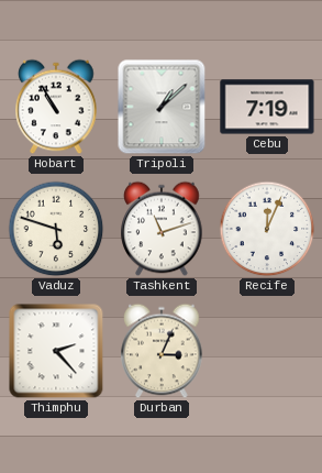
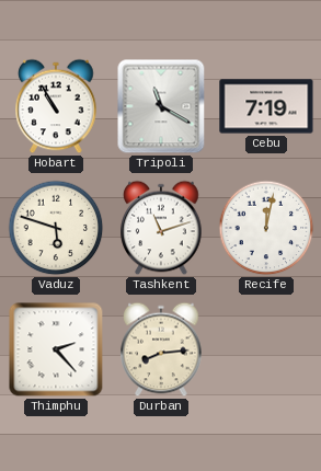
Tripoli: 1:08 -> 11:20 (161, 106)
Recife: 12:04 -> 12:02 (266, 228)
Durban: 3:04 -> 8:14 (161, 349)
